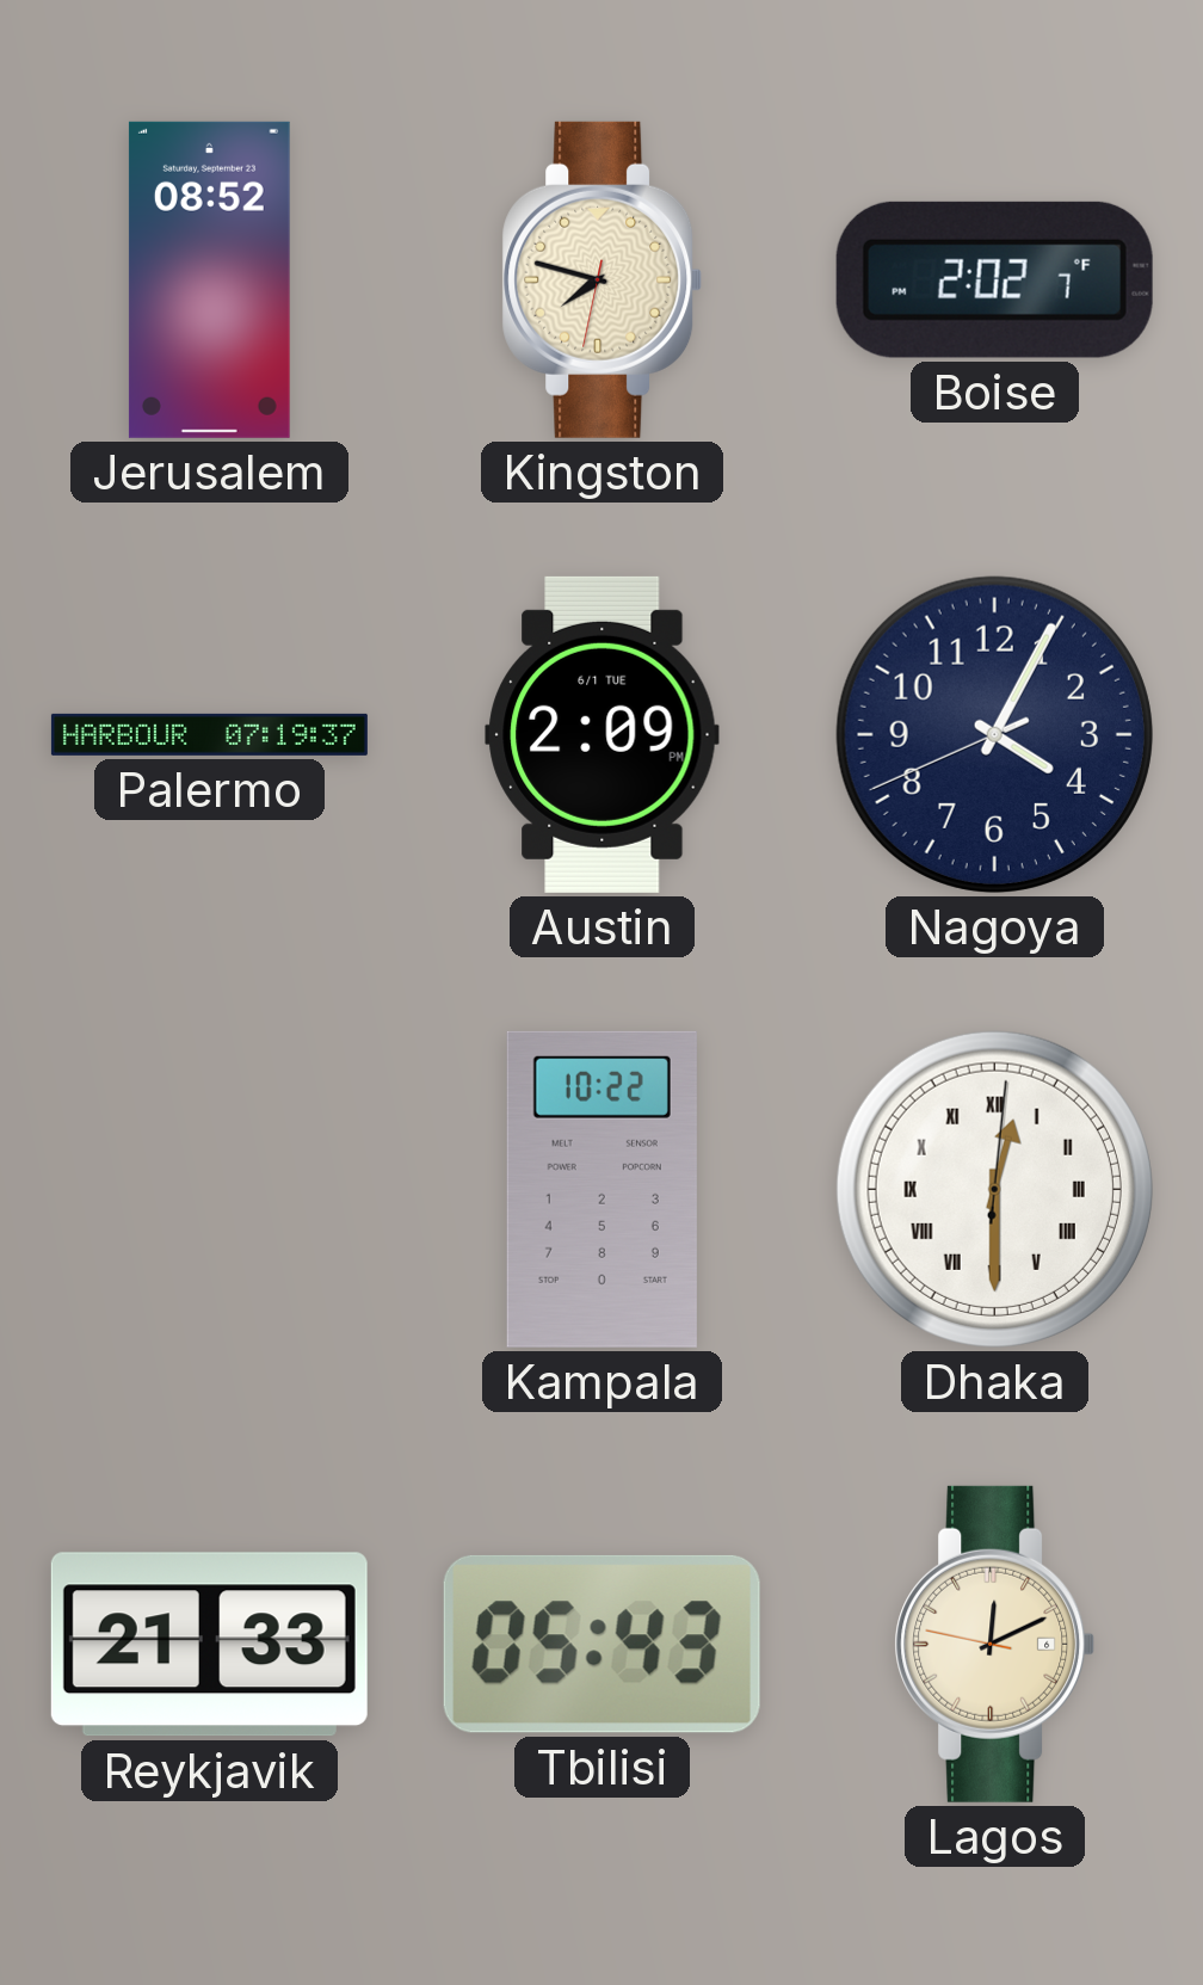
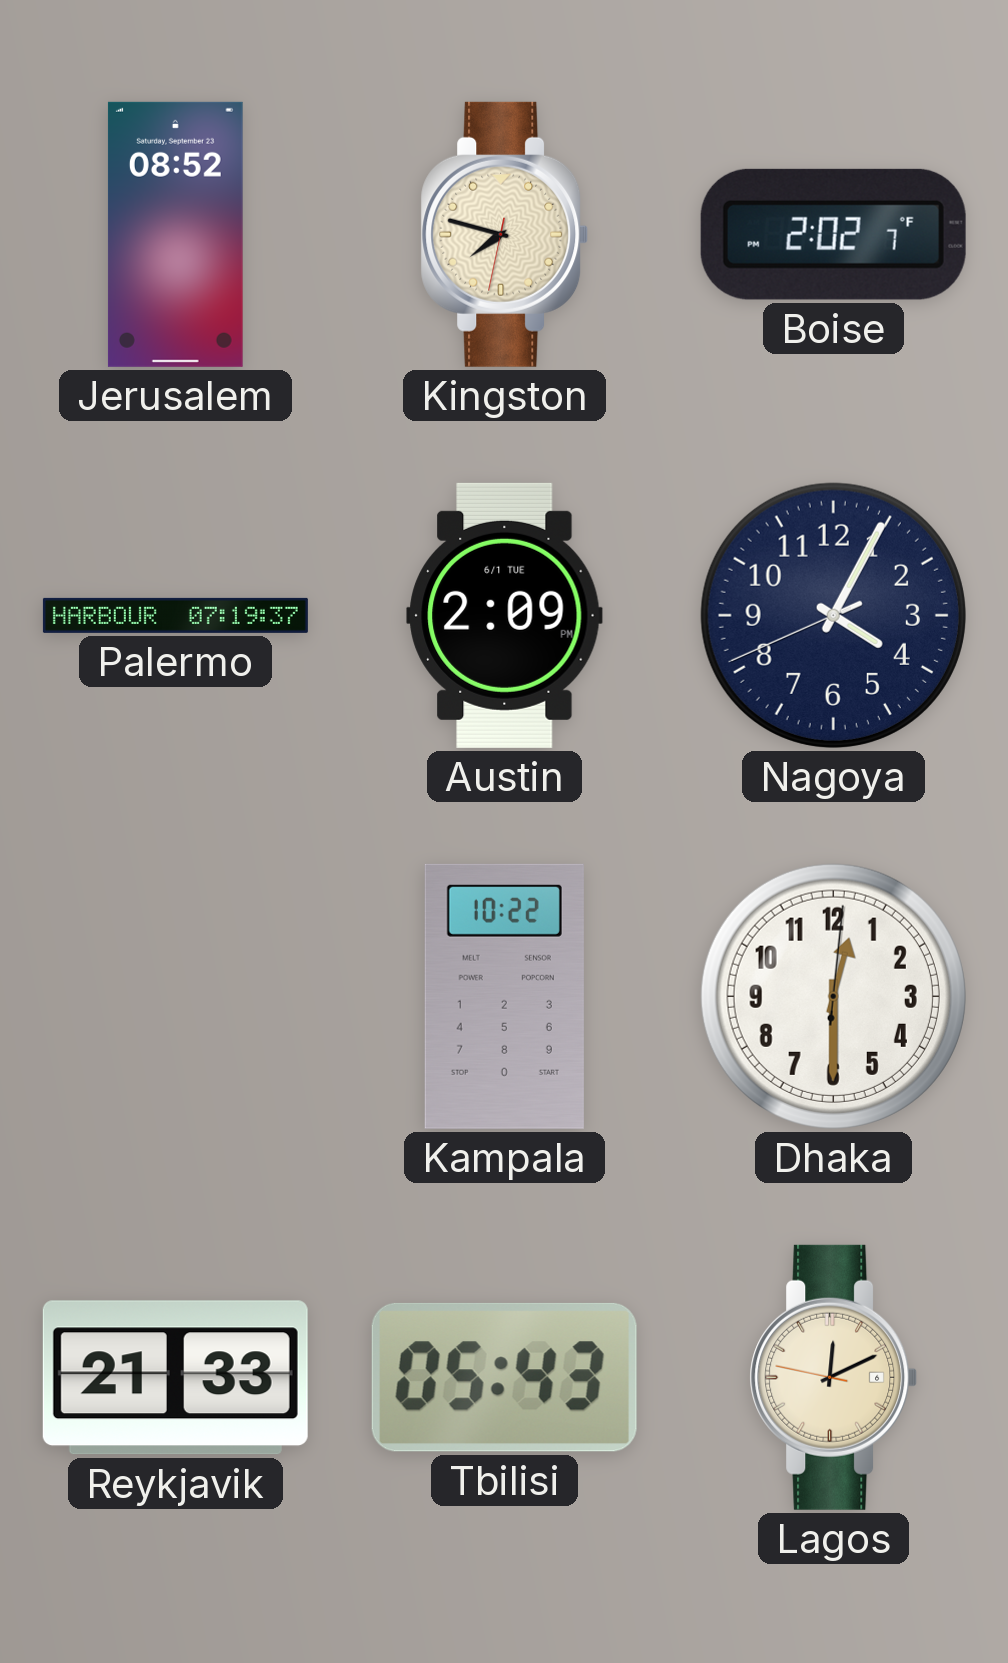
Dhaka numerals: Roman -> Arabic (833, 996)
